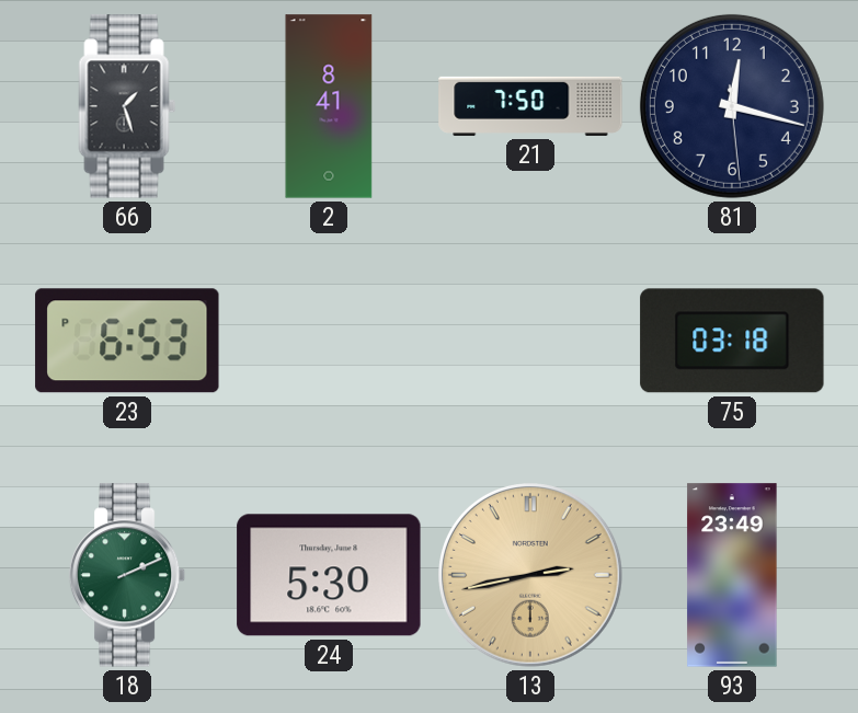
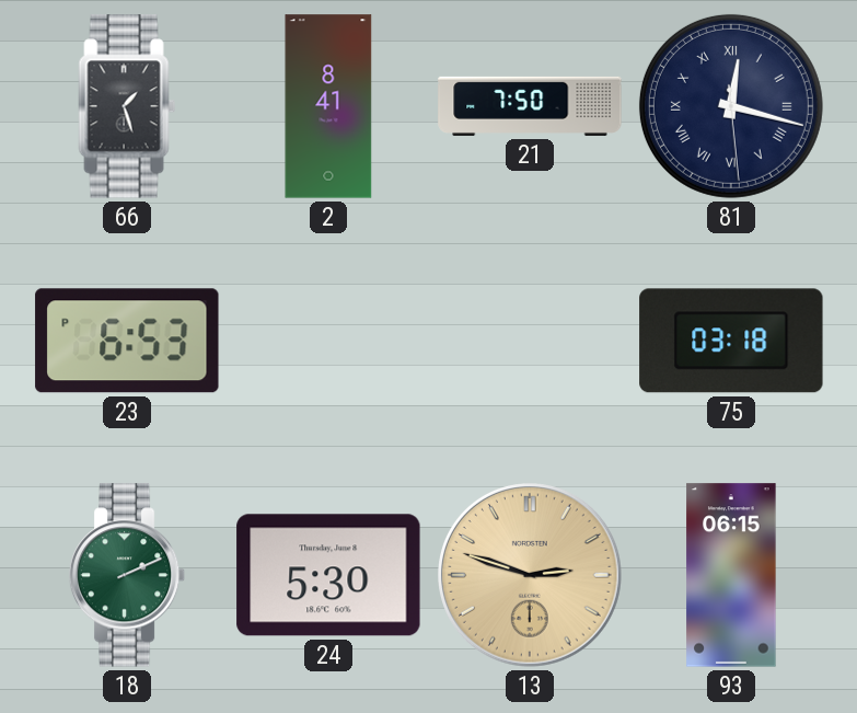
81 numerals: Arabic -> Roman (731, 106)
13: 2:43 -> 2:48 (531, 576)
93: 23:49 -> 06:15 (731, 575)
